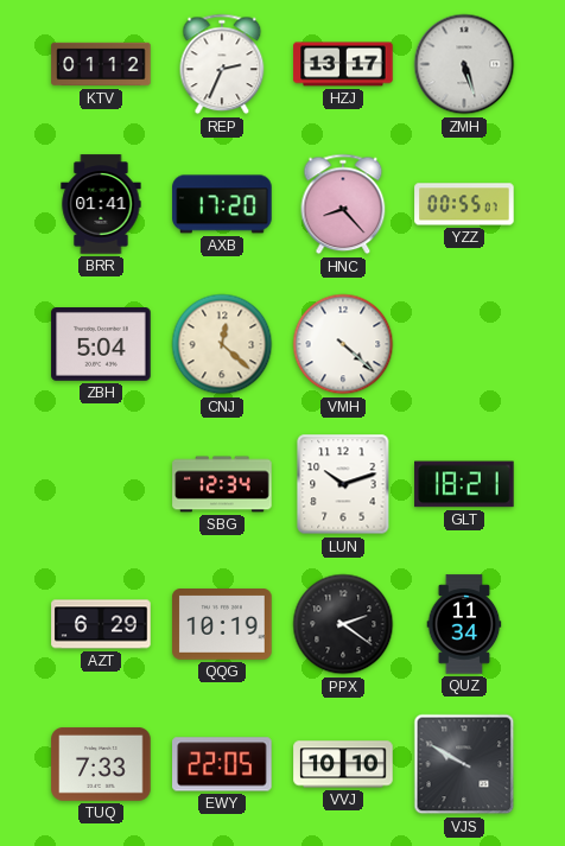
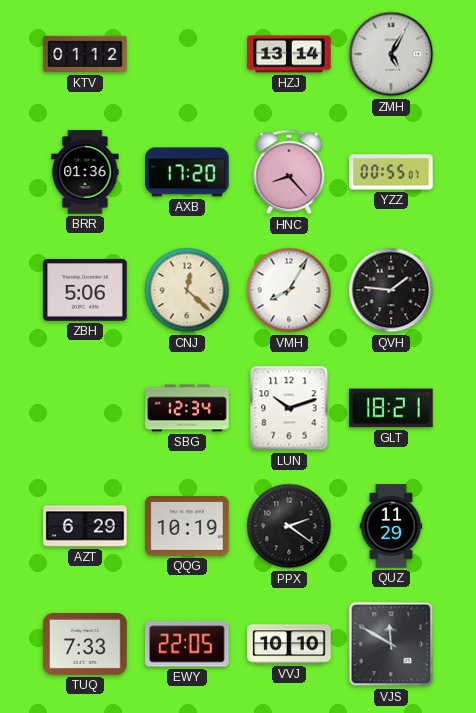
REP: 2:34 -> none (222, 64)
HZJ: 13:17 -> 13:14 (289, 54)
ZMH: 5:27 -> 5:05 (391, 54)
BRR: 01:41 -> 01:36 (85, 172)
ZBH: 5:04 -> 5:06 (85, 291)
VMH: 4:22 -> 8:05 (289, 290)
QVH: none -> 1:46 (391, 290)
QUZ: 11:34 -> 11:29 (391, 526)
VJS: 9:50 -> 11:50 (391, 644)
